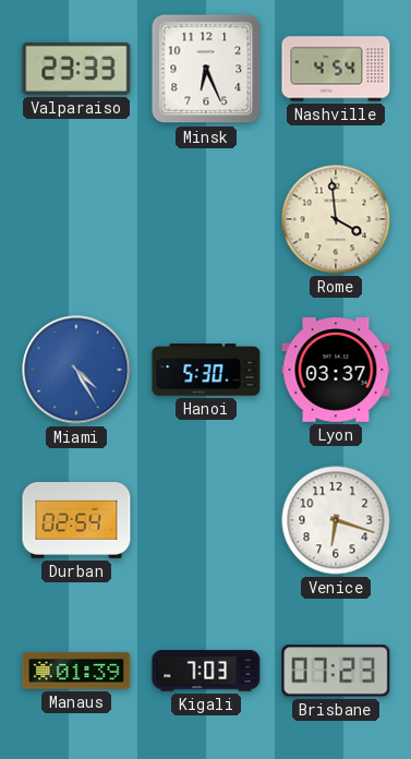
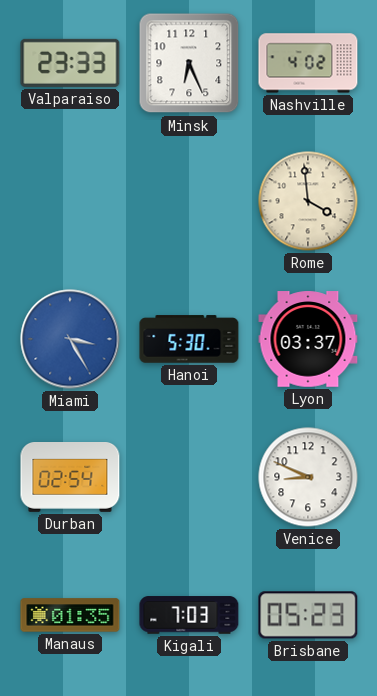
Nashville: 4:54 -> 4:02 (308, 63)
Miami: 4:25 -> 3:25 (70, 339)
Venice: 6:18 -> 8:49 (308, 477)
Manaus: 01:39 -> 01:35 (70, 615)
Brisbane: 07:23 -> 05:23 (308, 615)
